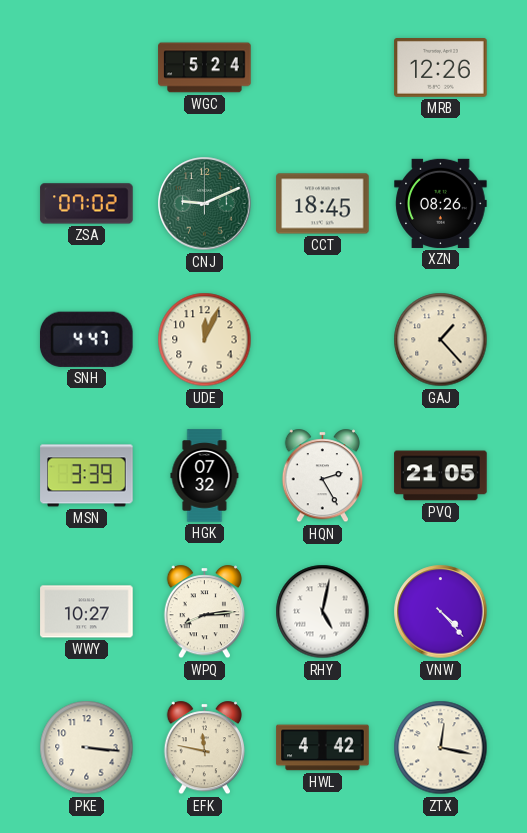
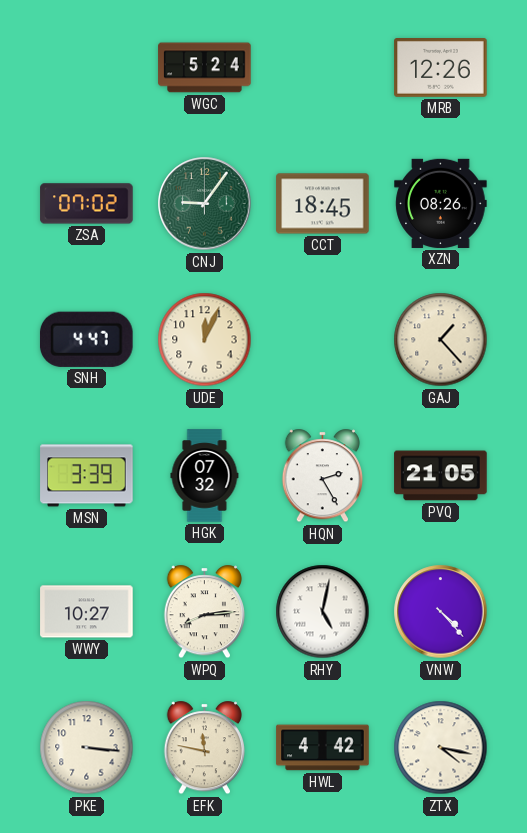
CNJ: 9:11 -> 9:06 (205, 204)
ZTX: 12:17 -> 4:17 (441, 748)
